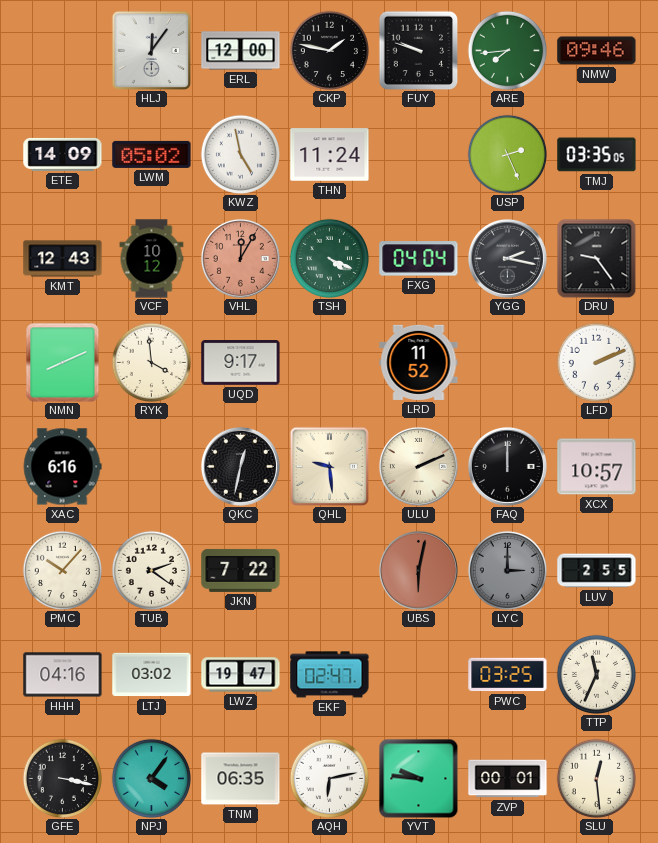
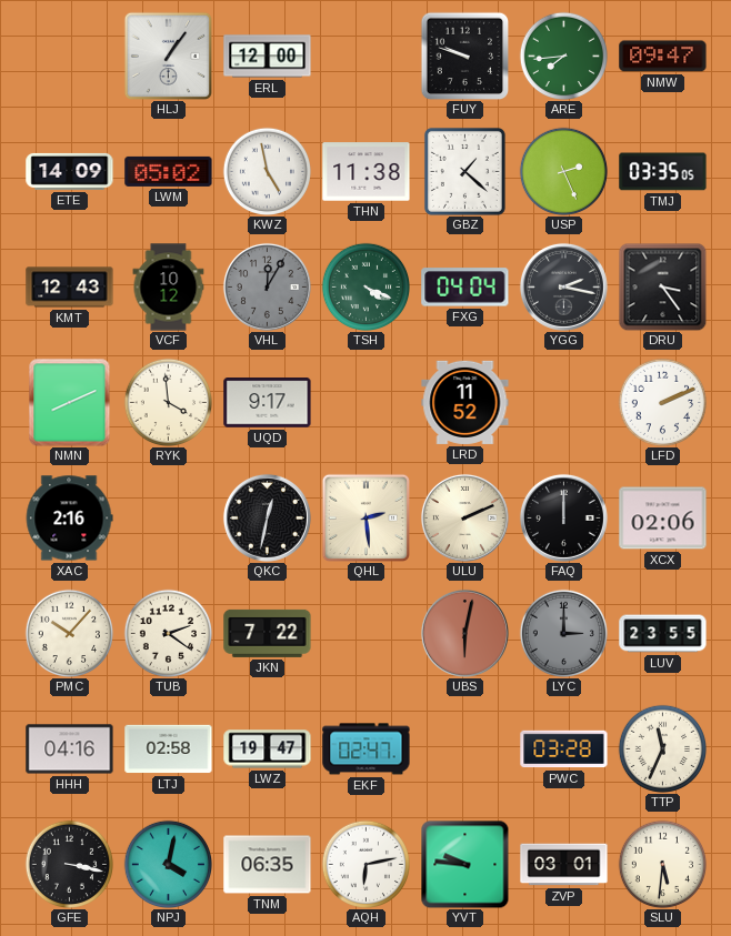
HLJ: 12:06 -> 1:06 (168, 56)
CKP: 1:47 -> none (329, 50)
NMW: 09:46 -> 09:47 (663, 57)
THN: 11:24 -> 11:38 (367, 172)
GBZ: none -> 1:22 (464, 171)
VHL dial: salmon -> grey (267, 286)
DRU: 9:24 -> 3:24 (662, 286)
XAC: 6:16 -> 2:16 (69, 519)
QHL: 9:29 -> 2:29 (365, 517)
XCX: 10:57 -> 02:06 (663, 519)
LUV: 2:55 -> 23:55 (663, 634)
LTJ: 03:02 -> 02:58 (169, 749)
PWC: 03:25 -> 03:28 (564, 749)
NPJ: 4:06 -> 4:02 (168, 864)
ZVP: 00:01 -> 03:01 (564, 865)
SLU: 12:29 -> 5:31 (662, 864)
